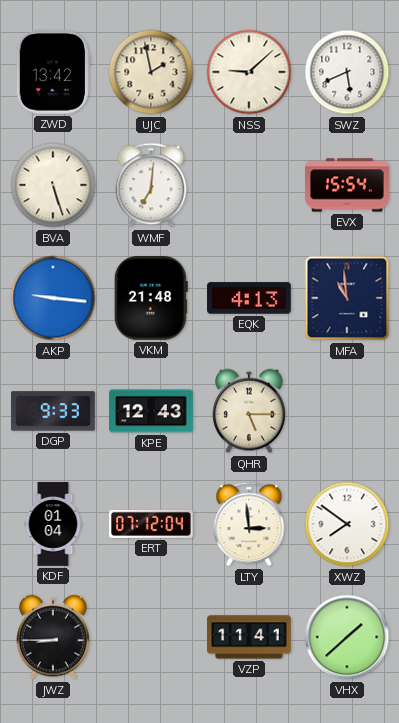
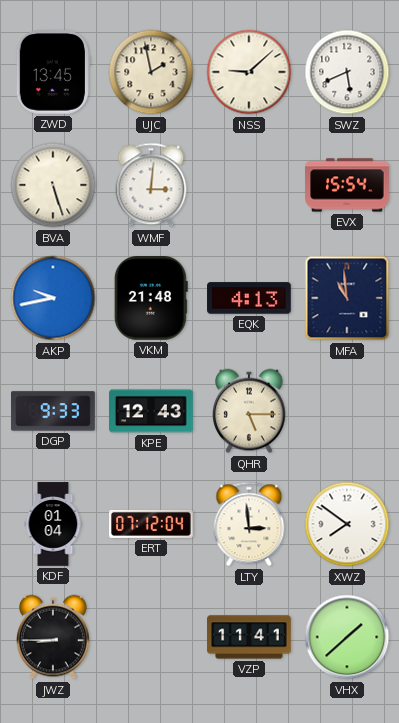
ZWD: 13:42 -> 13:45 (53, 73)
WMF: 7:01 -> 3:01 (151, 185)
AKP: 9:16 -> 9:43 (53, 298)
